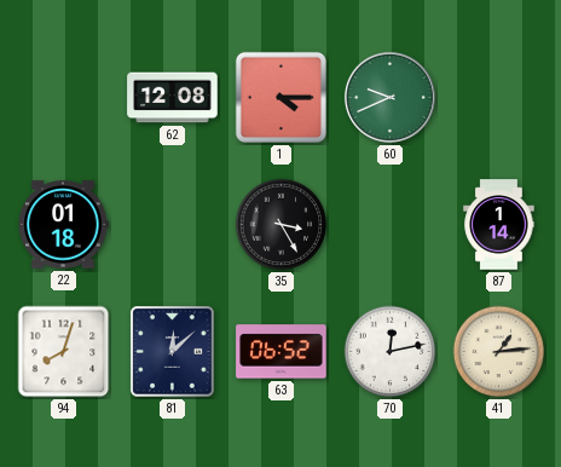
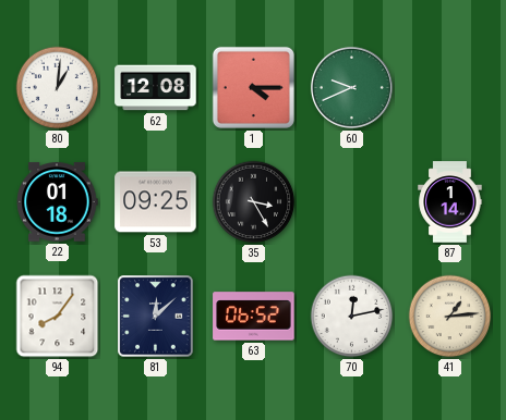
80: none -> 1:01 (58, 88)
53: none -> 09:25 (156, 202)
94: 8:03 -> 8:06 (58, 317)
